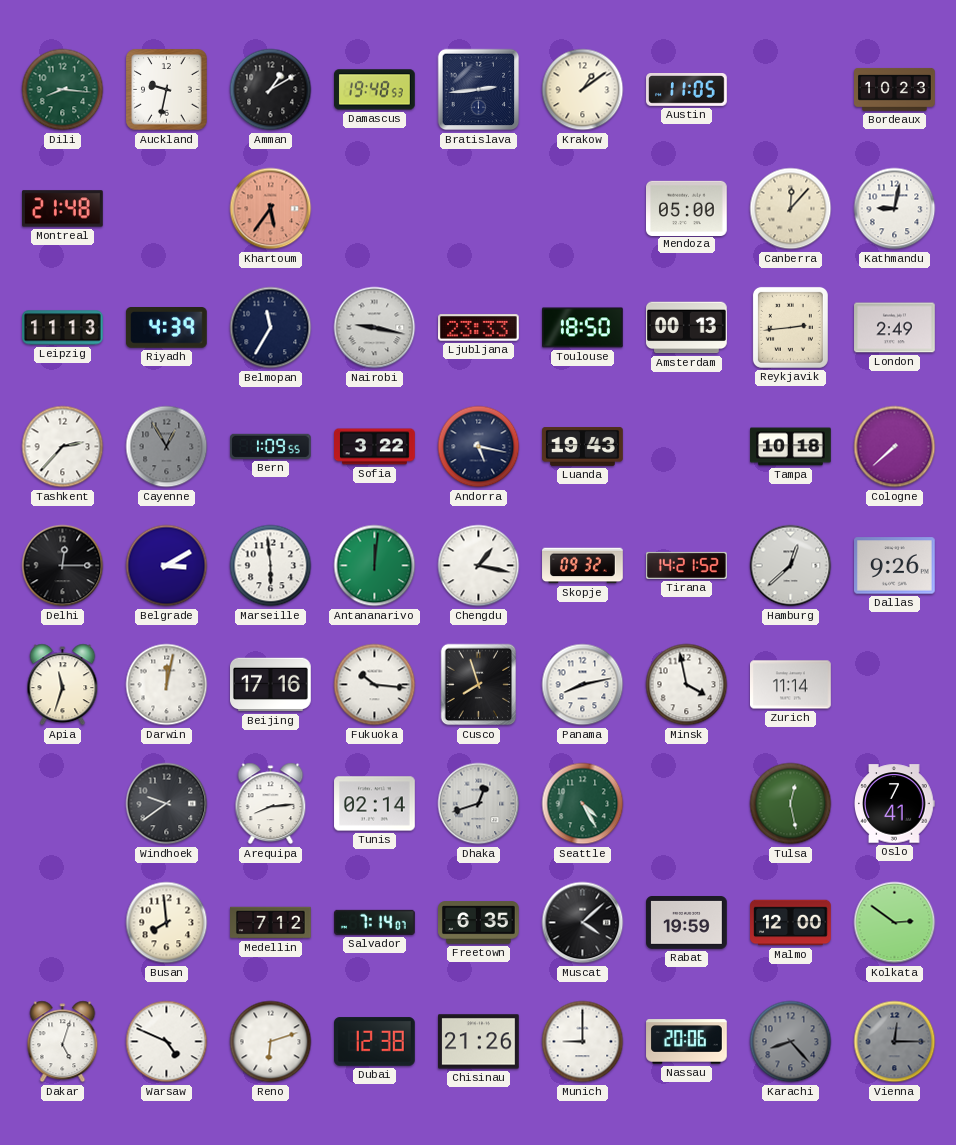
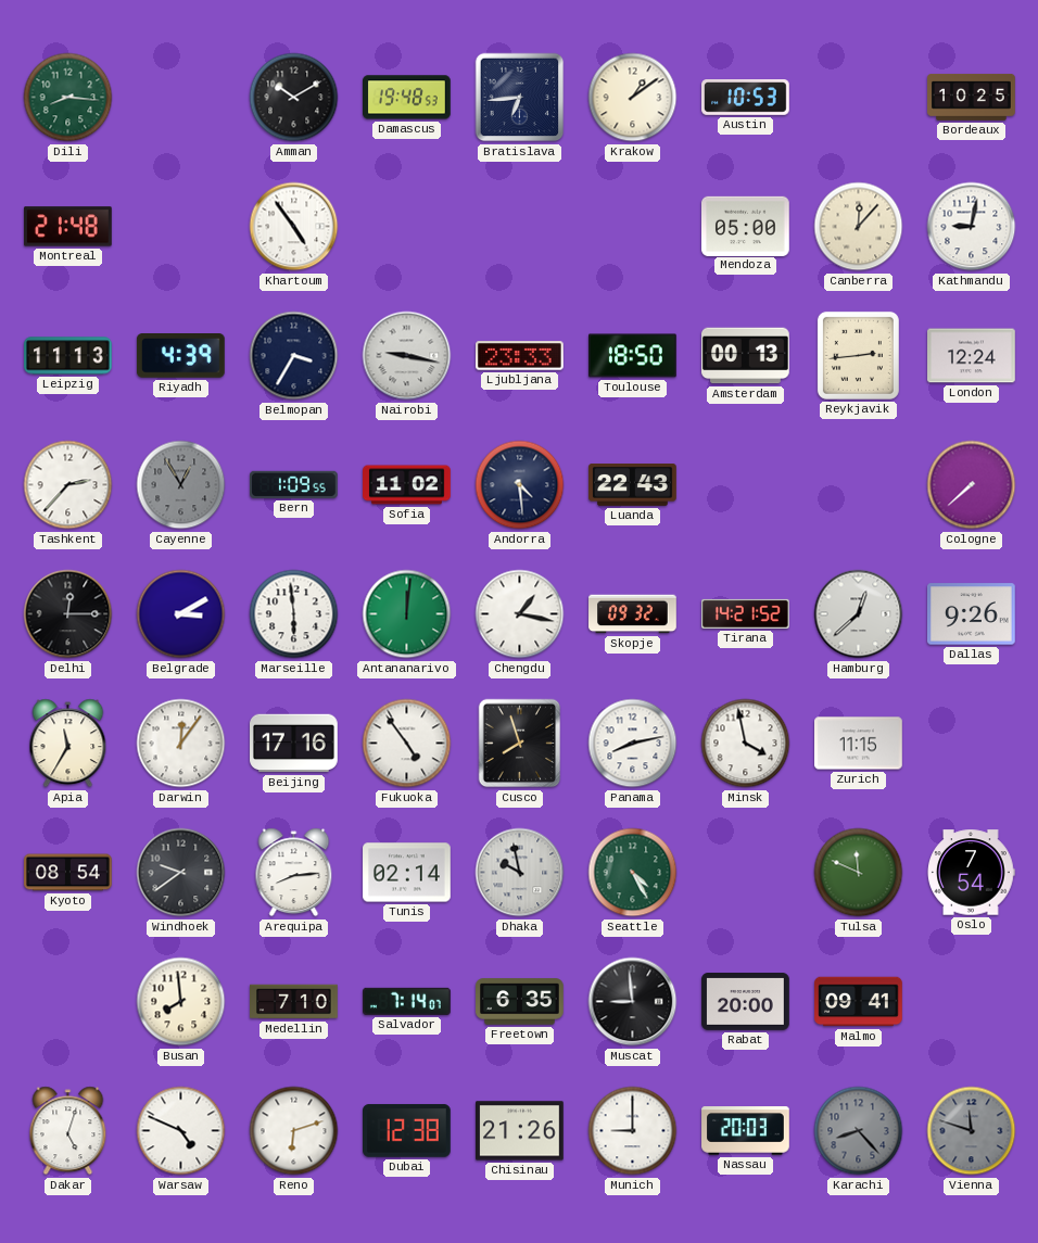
Auckland: 9:32 -> none (167, 90)
Amman: 1:10 -> 10:10 (294, 98)
Bratislava: 2:44 -> 6:44 (520, 98)
Austin: 11:05 -> 10:53 (746, 98)
Bordeaux: 10:23 -> 10:25 (972, 98)
Khartoum: 5:36 -> 4:54 (294, 227)
Khartoum dial: salmon -> white (294, 227)
Belmopan: 11:35 -> 3:35 (294, 356)
London: 2:49 -> 12:24 (972, 356)
Sofia: 3:22 -> 11:02 (407, 485)
Andorra: 5:17 -> 4:29 (520, 485)
Luanda: 19:43 -> 22:43 (633, 485)
Tampa: 10:18 -> none (791, 447)
Apia: 11:33 -> 11:35 (68, 744)
Darwin: 12:02 -> 12:06 (181, 744)
Fukuoka: 10:16 -> 4:54 (407, 744)
Zurich: 11:14 -> 11:15 (859, 744)
Kyoto: none -> 08:54 (68, 873)
Dhaka: 12:42 -> 9:58 (520, 873)
Tulsa: 12:28 -> 11:49 (859, 873)
Oslo: 7:41 -> 7:54 (971, 873)
Medellin: 7:12 -> 7:10 (294, 1002)
Muscat: 4:08 -> 8:59 (633, 1002)
Rabat: 19:59 -> 20:00 (746, 1002)
Malmo: 12:00 -> 09:41 (859, 1002)
Kolkata: 2:51 -> none (895, 923)
Nassau: 20:06 -> 20:03 (746, 1131)
Vienna: 12:15 -> 11:48 (972, 1131)
